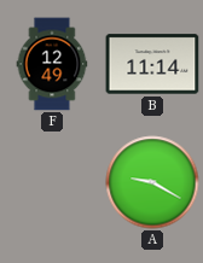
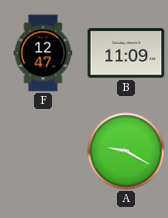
F: 12:49 -> 12:47 (43, 53)
B: 11:14 -> 11:09 (126, 53)
